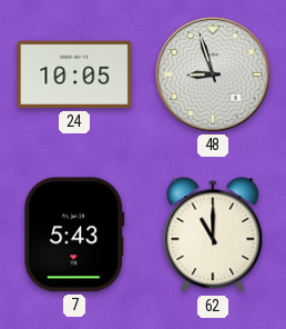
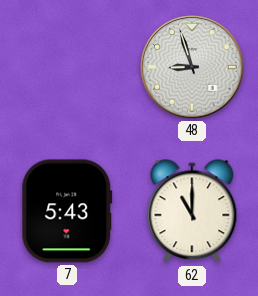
24: 10:05 -> none (74, 74)
